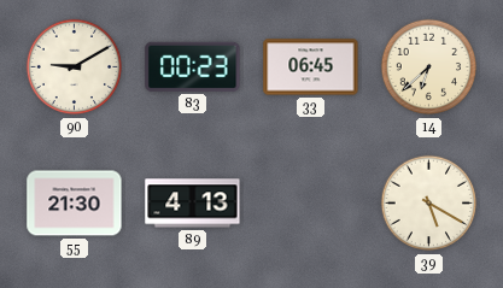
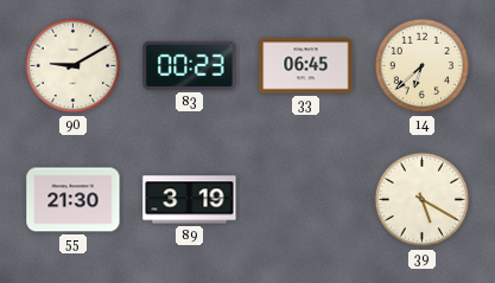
89: 4:13 -> 3:19 (190, 200)
